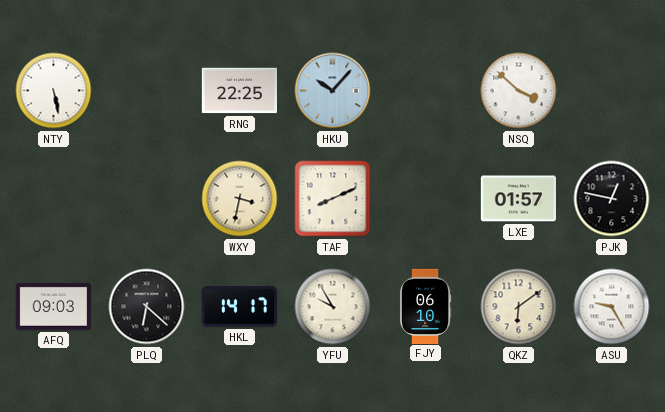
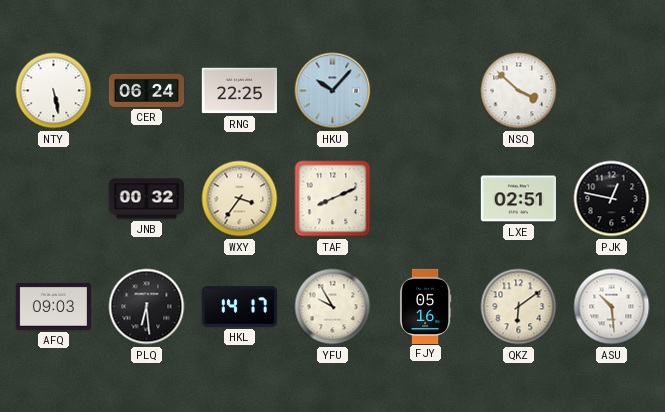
CER: none -> 06:24 (146, 90)
JNB: none -> 00:32 (146, 199)
WXY: 3:32 -> 3:36 (240, 199)
LXE: 01:57 -> 02:51 (518, 199)
PLQ: 6:22 -> 6:29 (147, 307)
FJY: 06:10 -> 05:16 (425, 306)
ASU: 9:25 -> 10:29 (612, 307)
